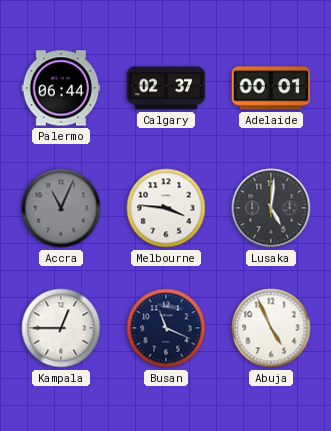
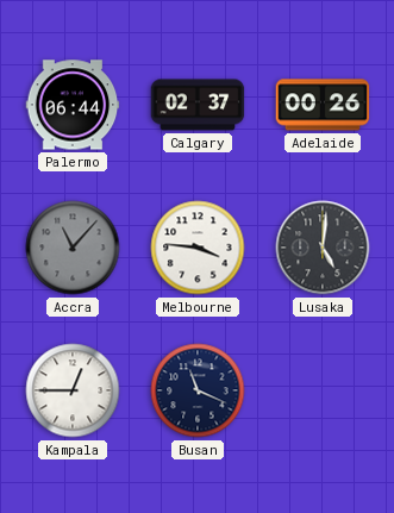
Adelaide: 00:01 -> 00:26 (323, 105)
Accra: 11:04 -> 11:07 (73, 248)
Abuja: 4:56 -> none (271, 328)
